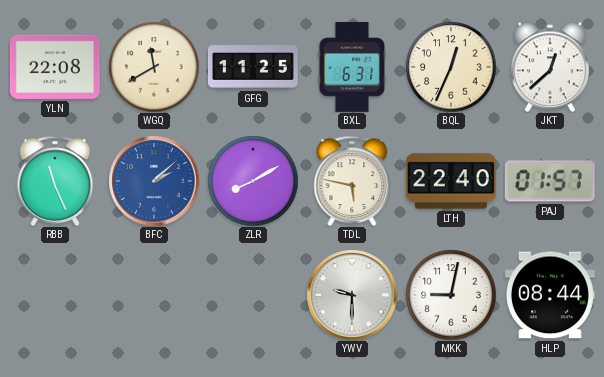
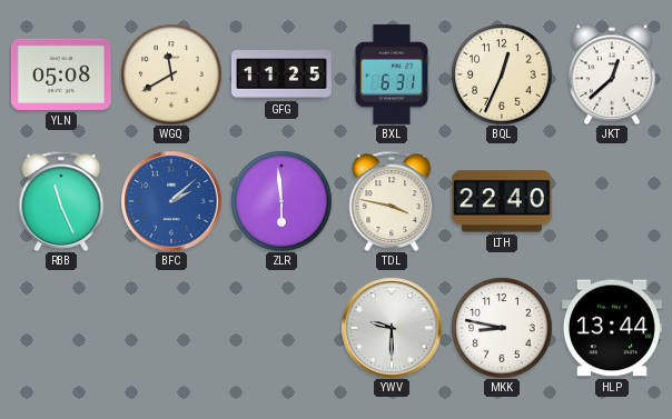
YLN: 22:08 -> 05:08 (61, 74)
ZLR: 8:10 -> 5:59 (281, 201)
TDL: 5:47 -> 3:47 (392, 201)
PAJ: 01:57 -> none (550, 181)
MKK: 9:02 -> 8:47 (502, 328)
HLP: 08:44 -> 13:44 (612, 328)
